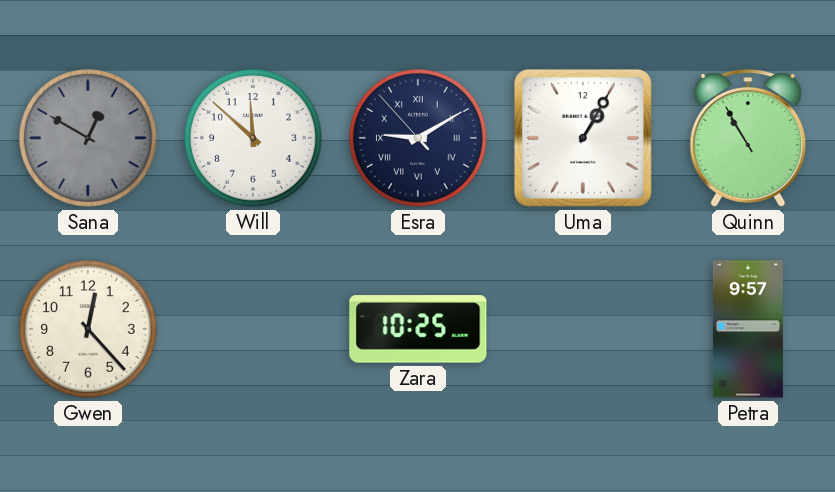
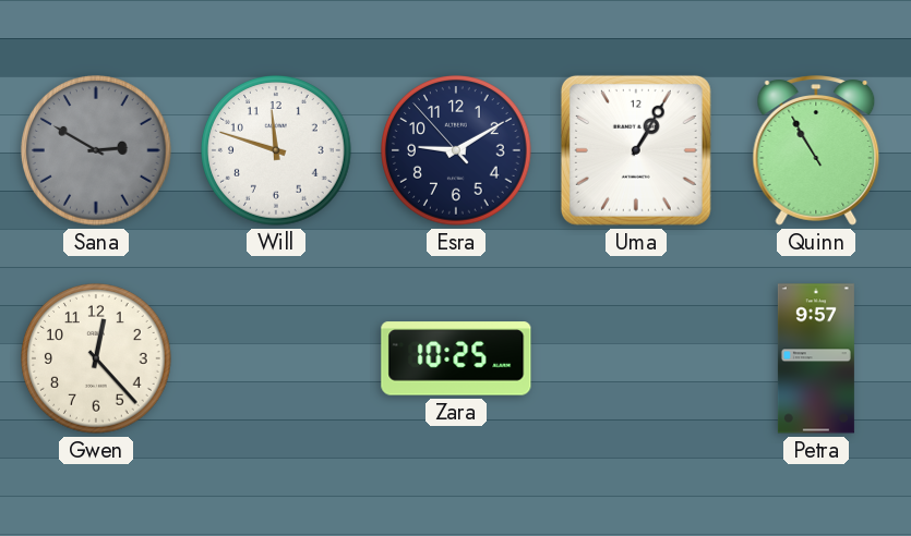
Sana: 12:50 -> 2:50 (97, 151)
Will: 11:52 -> 11:48 (277, 151)
Esra numerals: Roman -> Arabic (457, 151)
